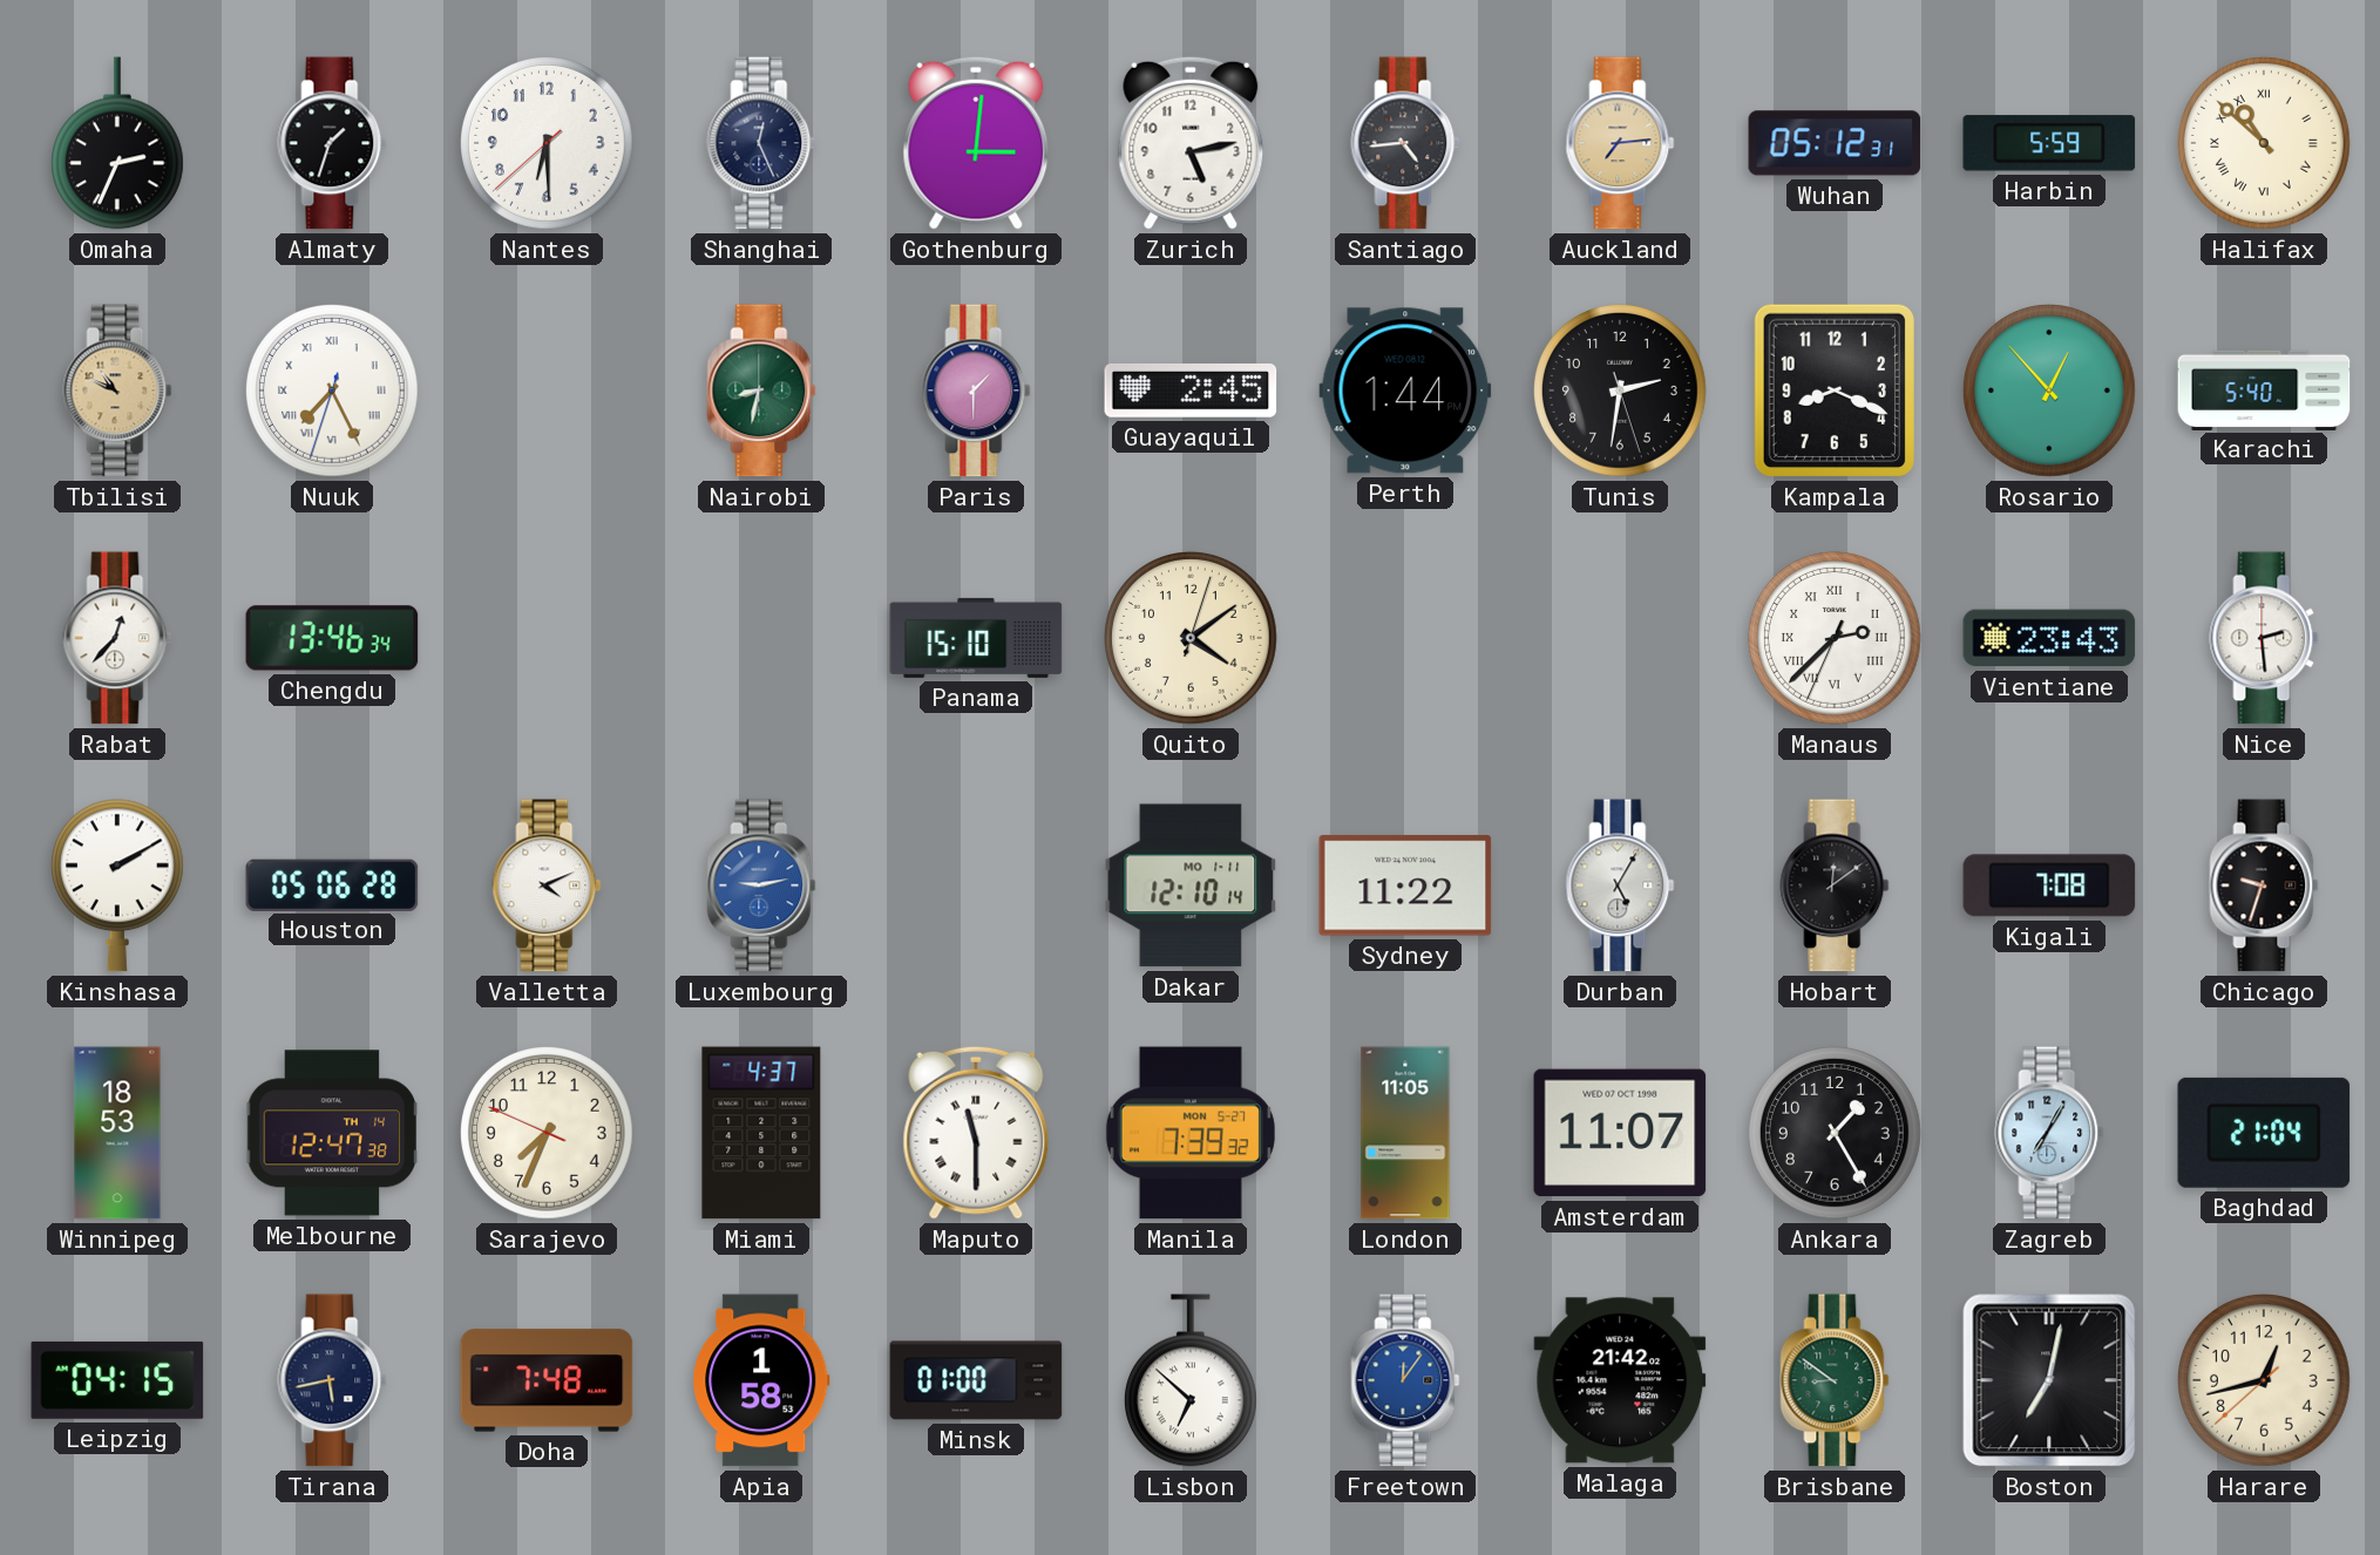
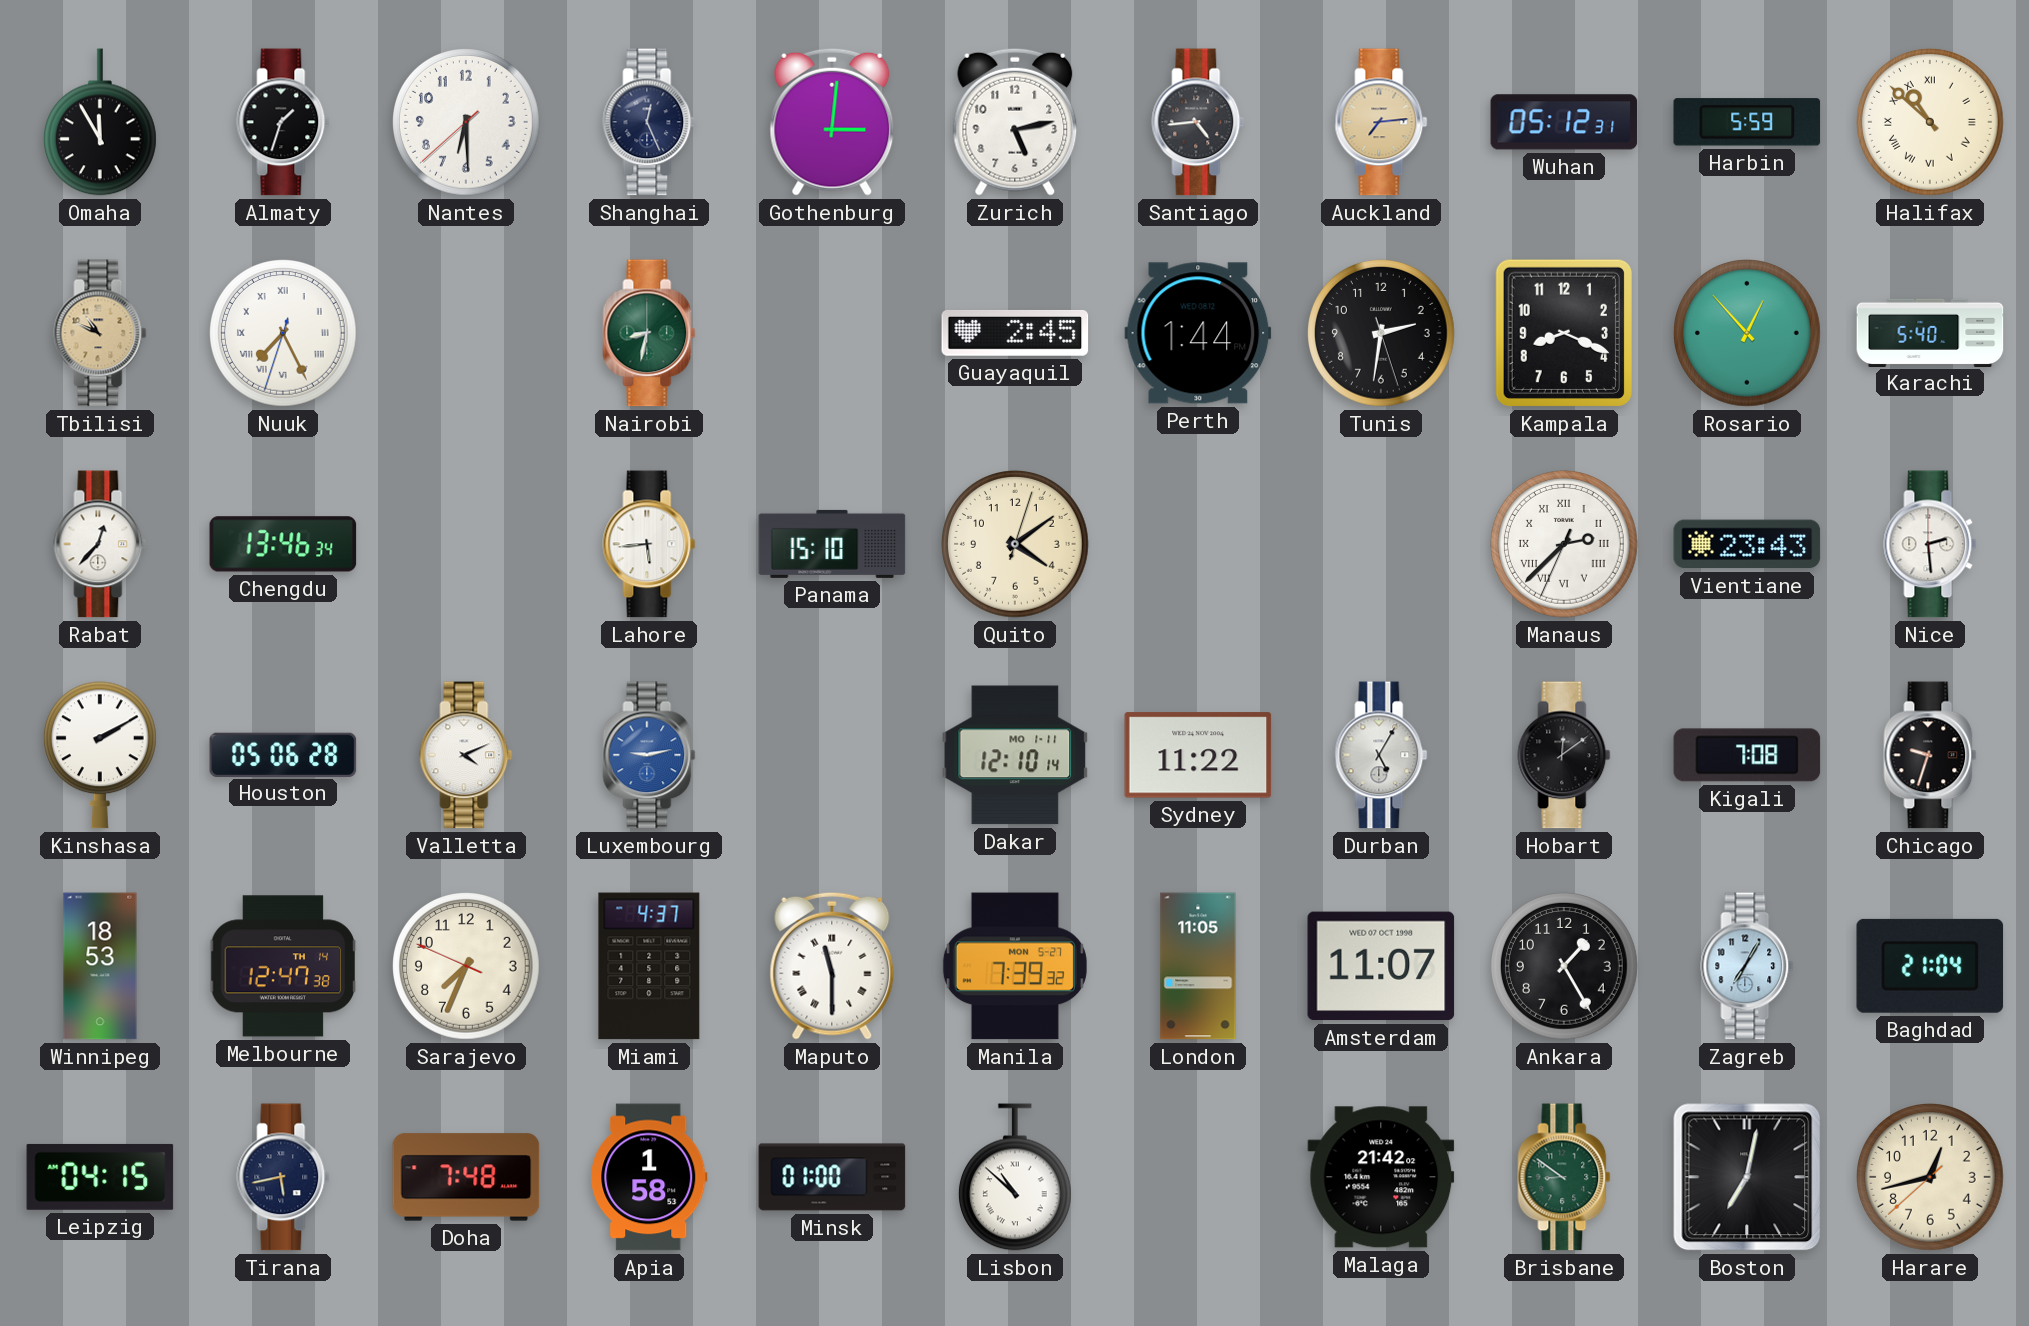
Omaha: 2:34 -> 11:55 (100, 122)
Paris: 1:30 -> none (976, 391)
Lahore: none -> 5:44 (649, 544)
Lisbon: 6:52 -> 10:52 (1015, 1177)
Freetown: 12:06 -> none (1405, 1380)
